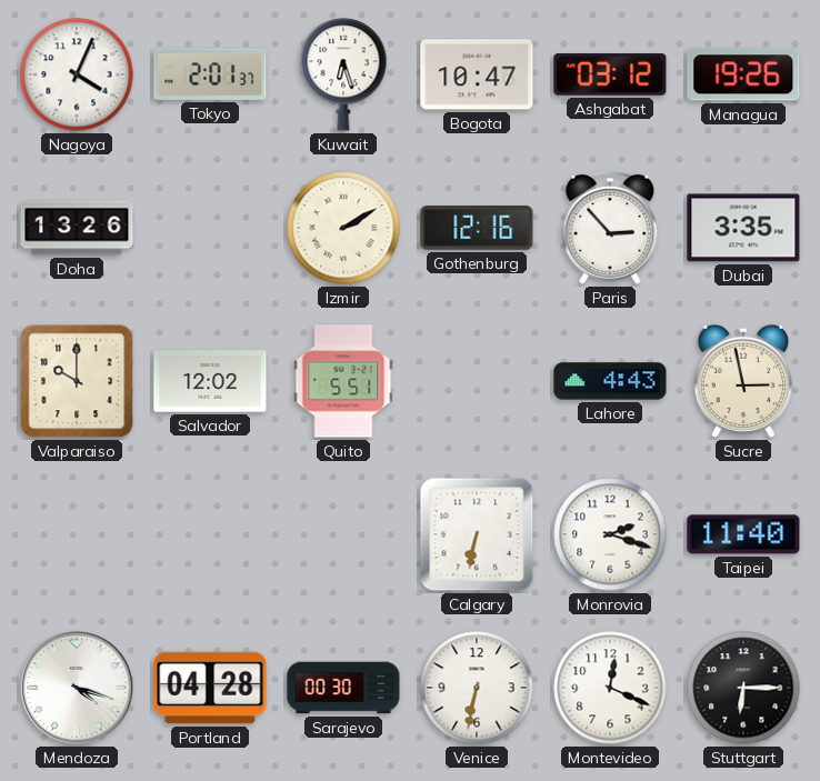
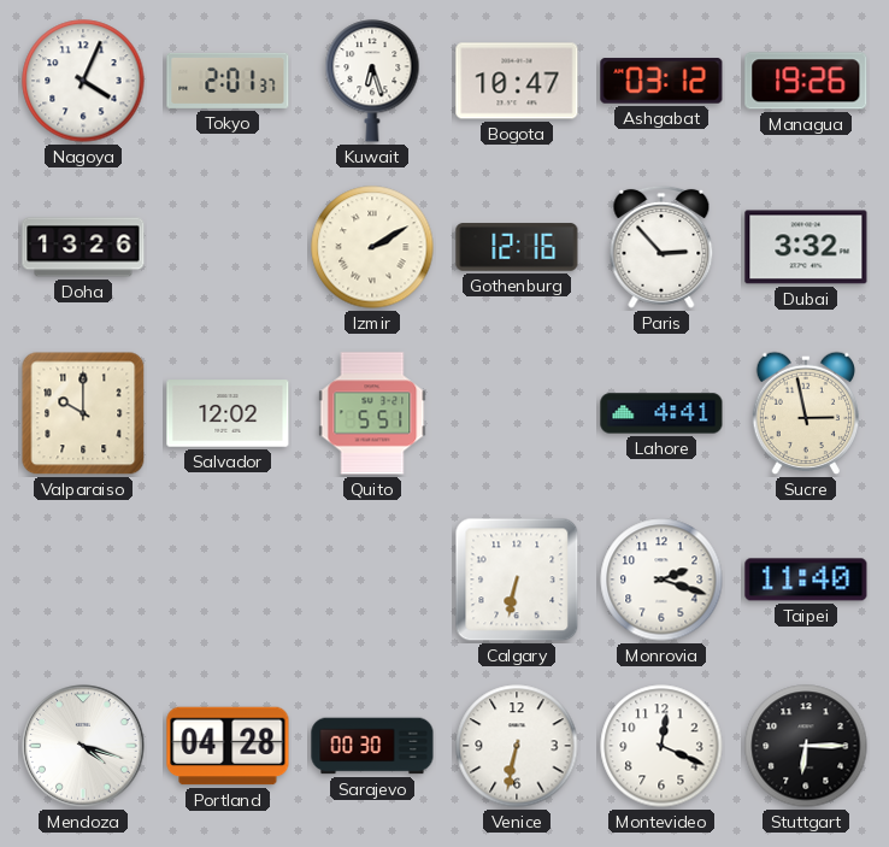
Dubai: 3:35 -> 3:32 (806, 247)
Lahore: 4:43 -> 4:41 (661, 413)
